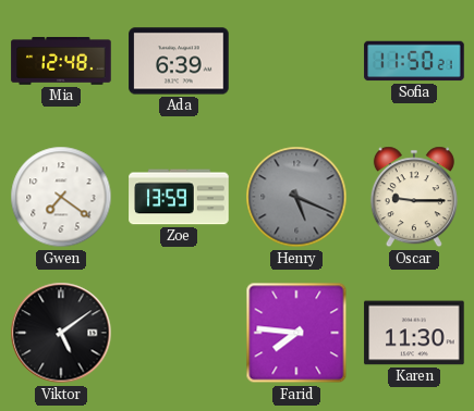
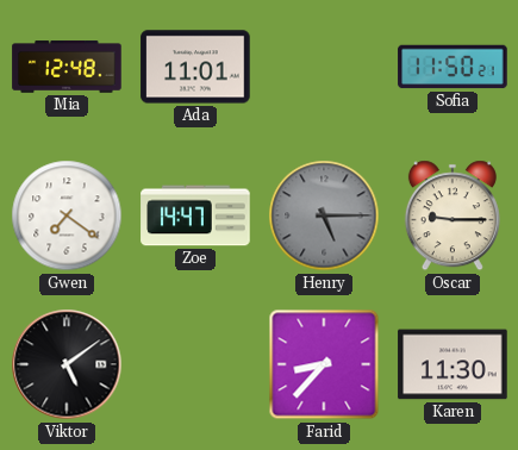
Ada: 6:39 -> 11:01 (195, 67)
Zoe: 13:59 -> 14:47 (195, 215)
Henry: 5:19 -> 5:15 (324, 215)
Farid: 7:46 -> 8:37 (324, 364)
